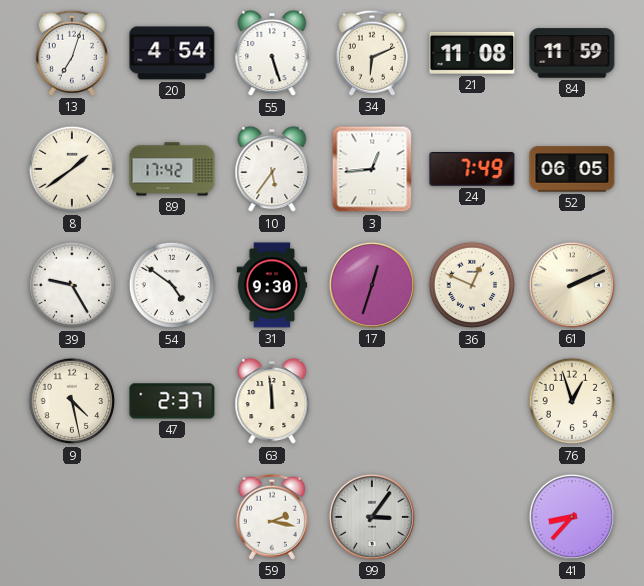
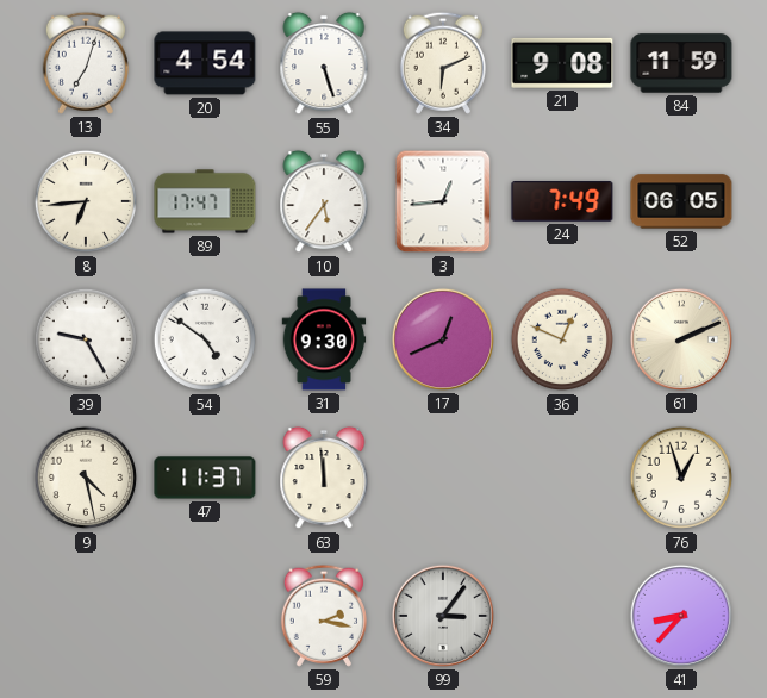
21: 11:08 -> 9:08 (562, 63)
8: 1:39 -> 6:44 (86, 201)
89: 17:42 -> 17:47 (205, 201)
17: 12:33 -> 12:41 (443, 339)
47: 2:37 -> 11:37 (205, 478)
